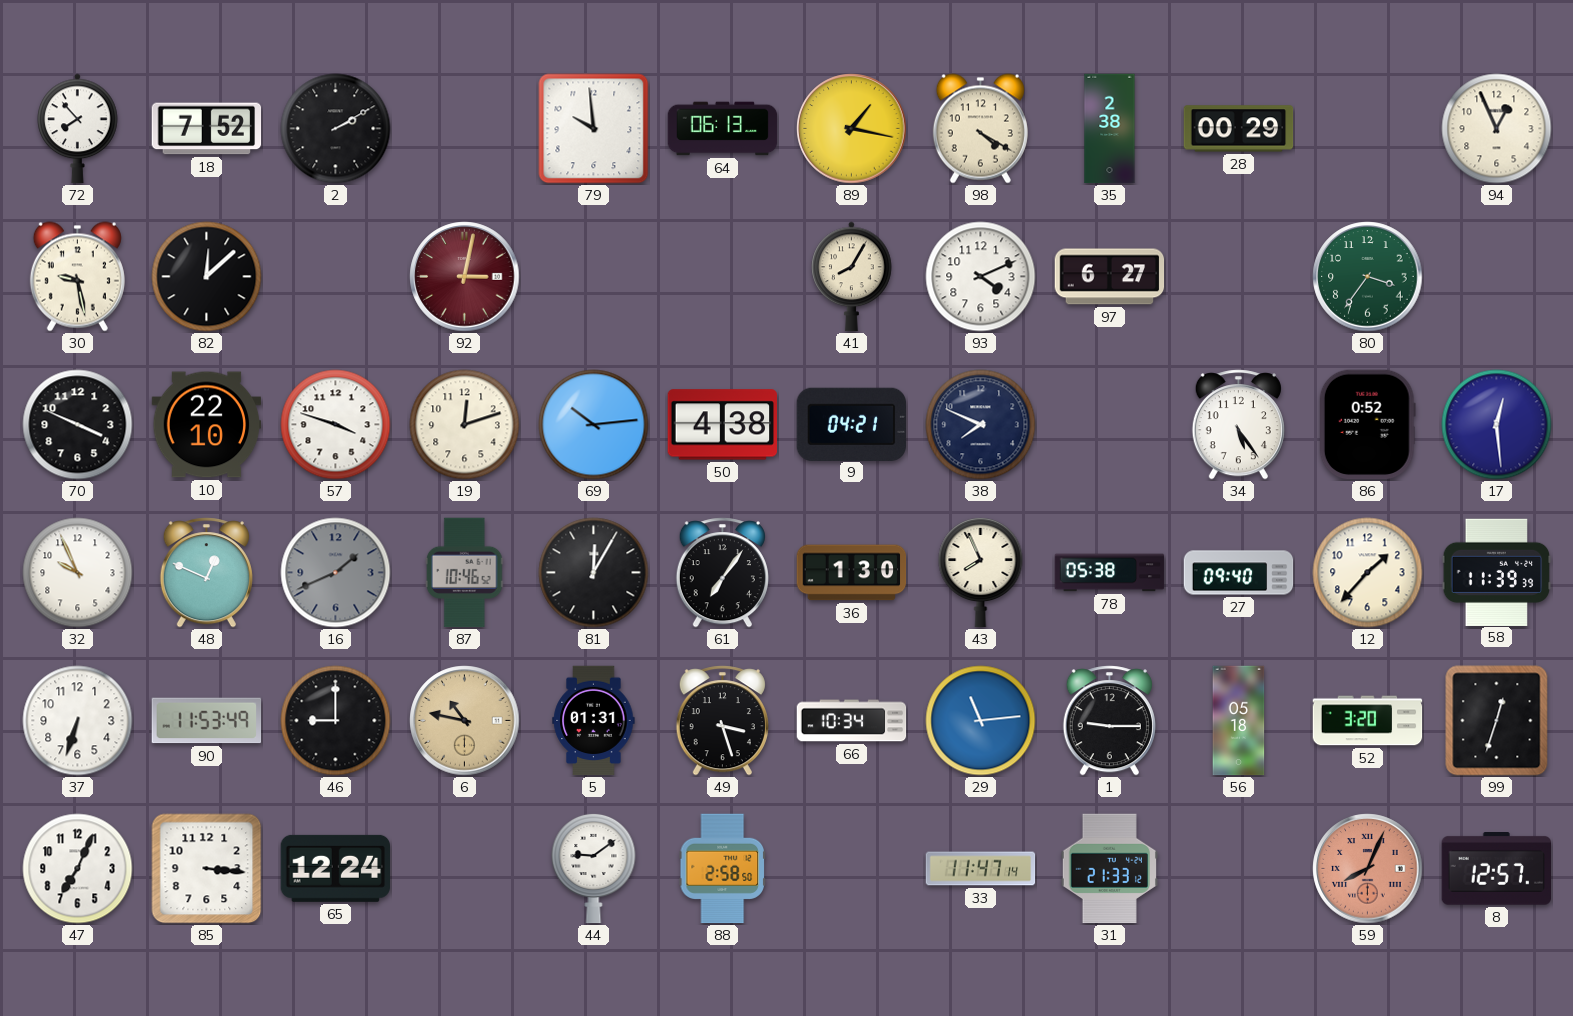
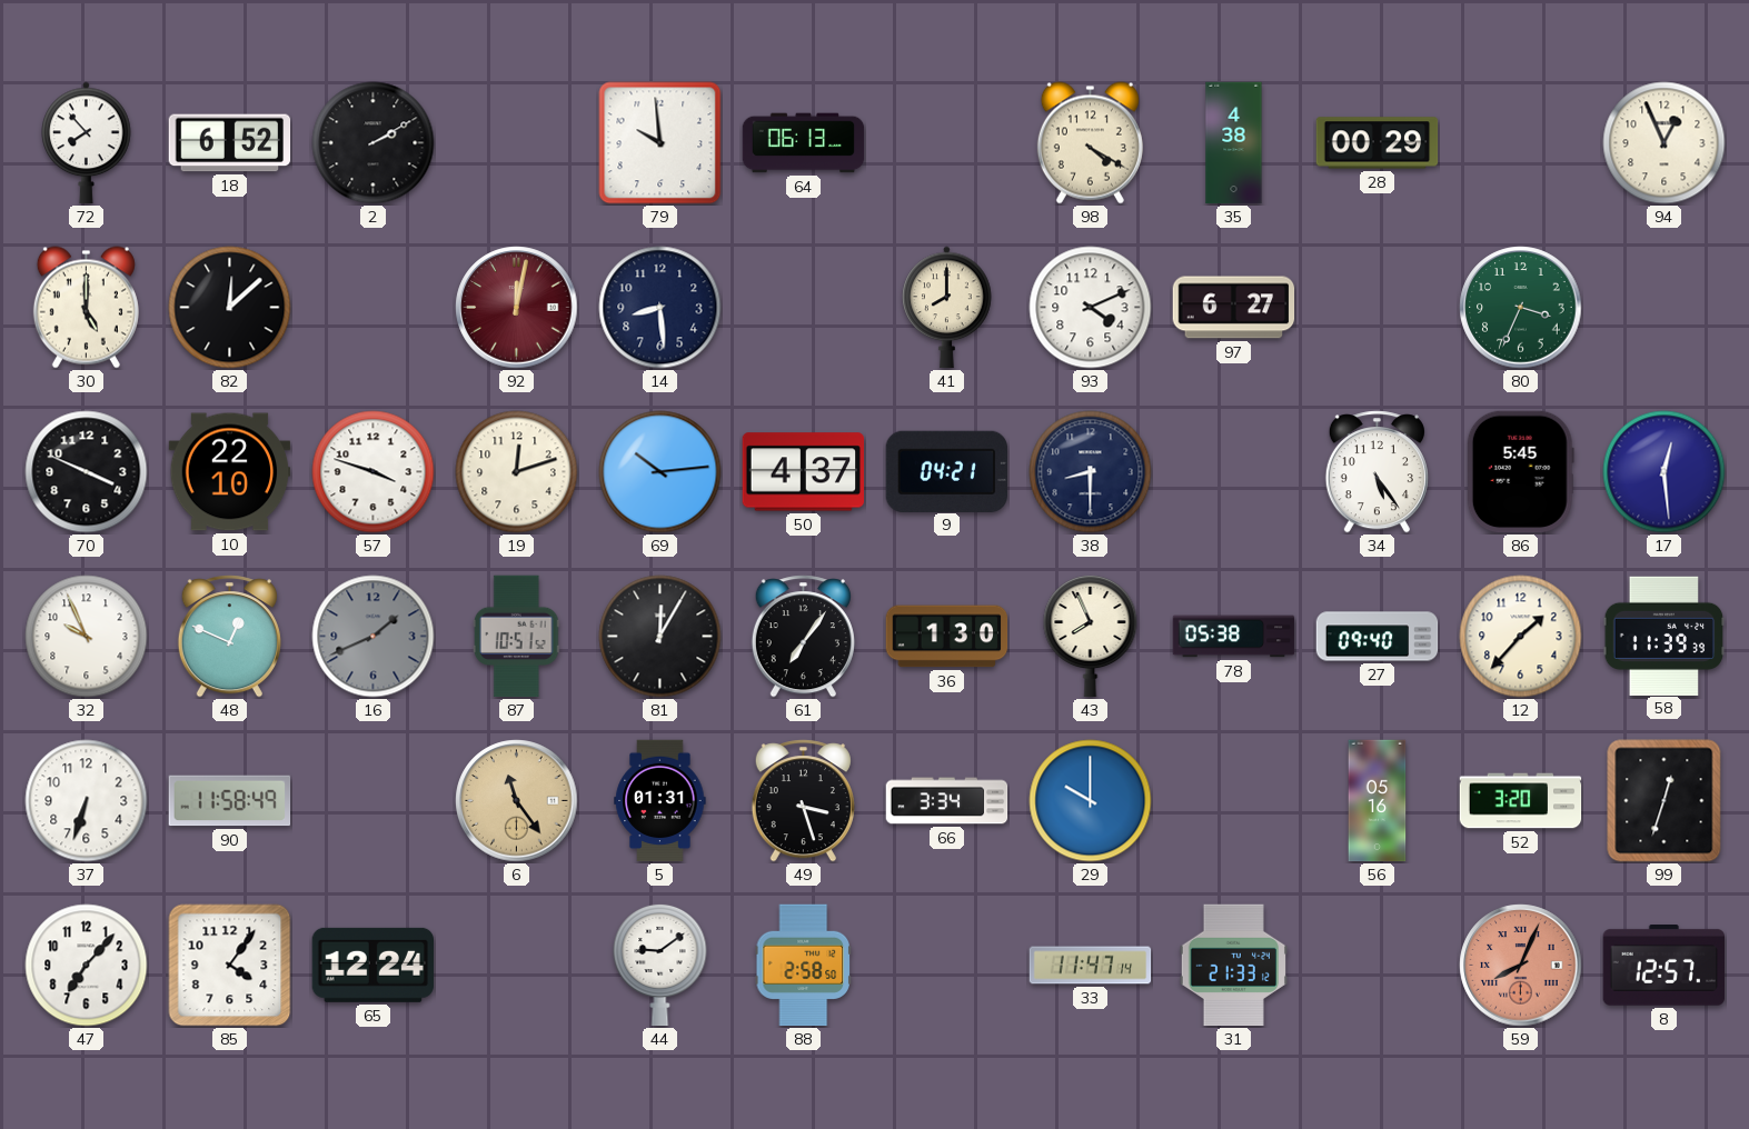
18: 7:52 -> 6:52 (230, 143)
89: 1:17 -> none (852, 129)
35: 2:38 -> 4:38 (1234, 143)
30: 9:28 -> 5:00 (86, 308)
92: 3:02 -> 12:02 (517, 308)
14: none -> 8:29 (660, 308)
41: 8:05 -> 8:00 (947, 308)
80: 3:36 -> 3:34 (1521, 308)
50: 4:38 -> 4:37 (803, 472)
38: 7:49 -> 8:30 (1091, 472)
86: 0:52 -> 5:45 (1520, 472)
87: 10:46 -> 10:51 (516, 637)
90: 11:53 -> 11:58 (230, 801)
46: 9:00 -> none (336, 721)
6: 10:47 -> 11:24 (517, 801)
66: 10:34 -> 3:34 (947, 801)
29: 11:14 -> 10:00 (1091, 801)
1: 9:15 -> none (1109, 721)
56: 05:18 -> 05:16 (1378, 801)
47: 7:04 -> 7:07 (87, 966)
85: 3:16 -> 4:06 (230, 966)
